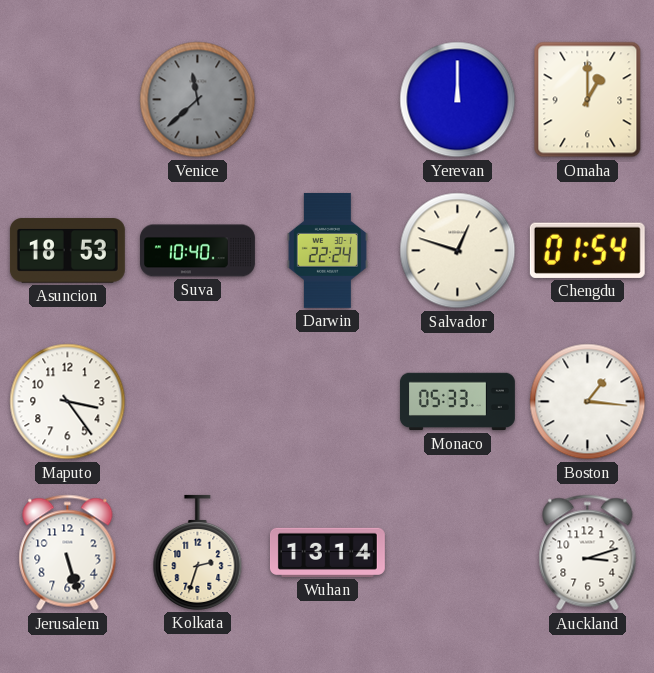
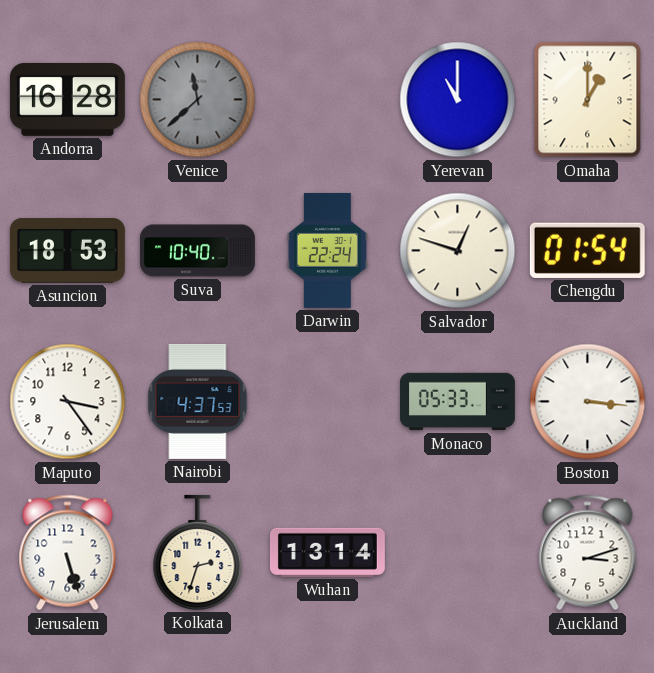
Andorra: none -> 16:28 (67, 99)
Yerevan: 12:00 -> 11:00 (458, 100)
Nairobi: none -> 4:37 (198, 401)
Boston: 1:16 -> 3:16 (588, 402)
